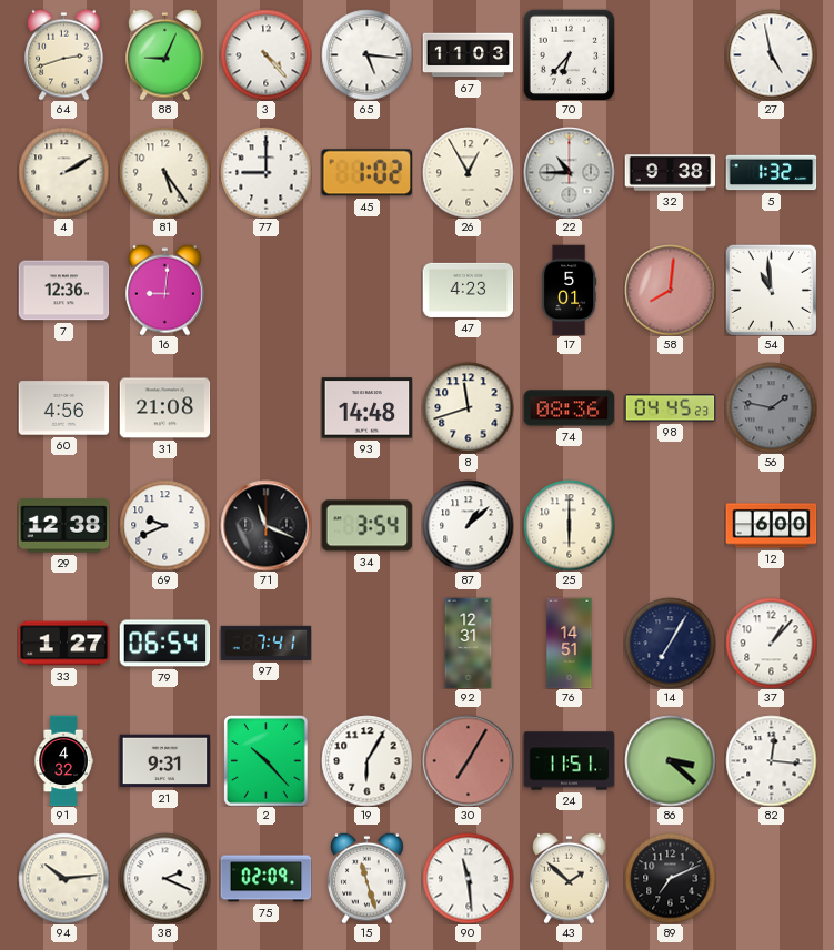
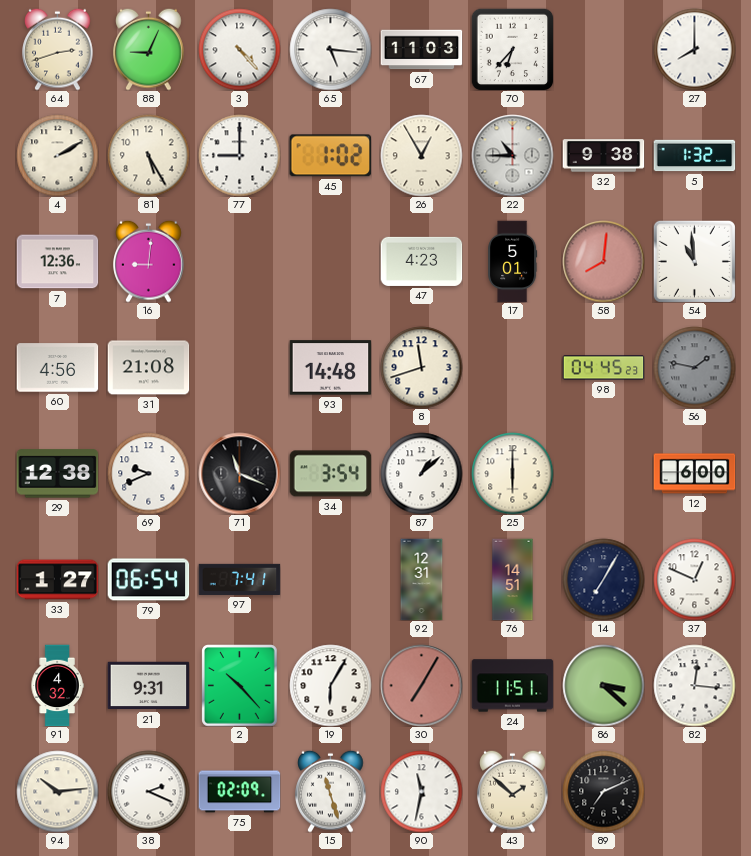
27: 4:58 -> 8:00 (694, 49)
81: 5:24 -> 5:25 (148, 155)
74: 08:36 -> none (569, 408)
37: 1:07 -> 12:49 (694, 579)
90: 11:29 -> 11:32 (421, 791)
